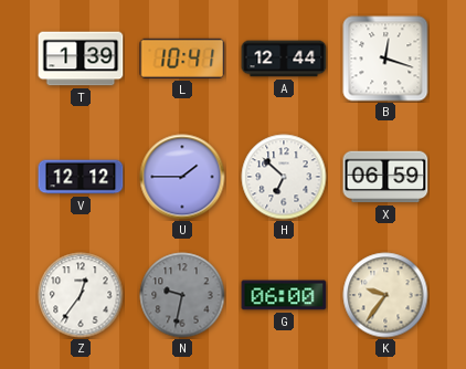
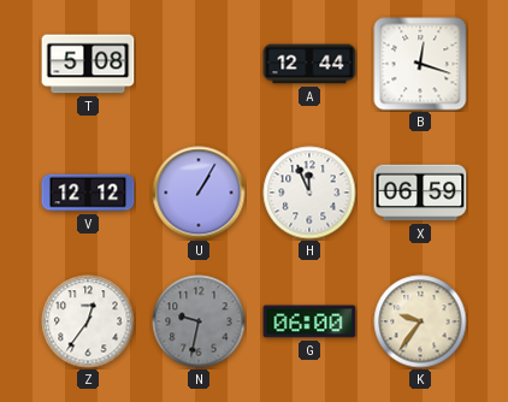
T: 1:39 -> 5:08 (88, 64)
L: 10:41 -> none (182, 59)
U: 1:45 -> 1:05 (199, 193)
H: 6:52 -> 11:56 (309, 193)
